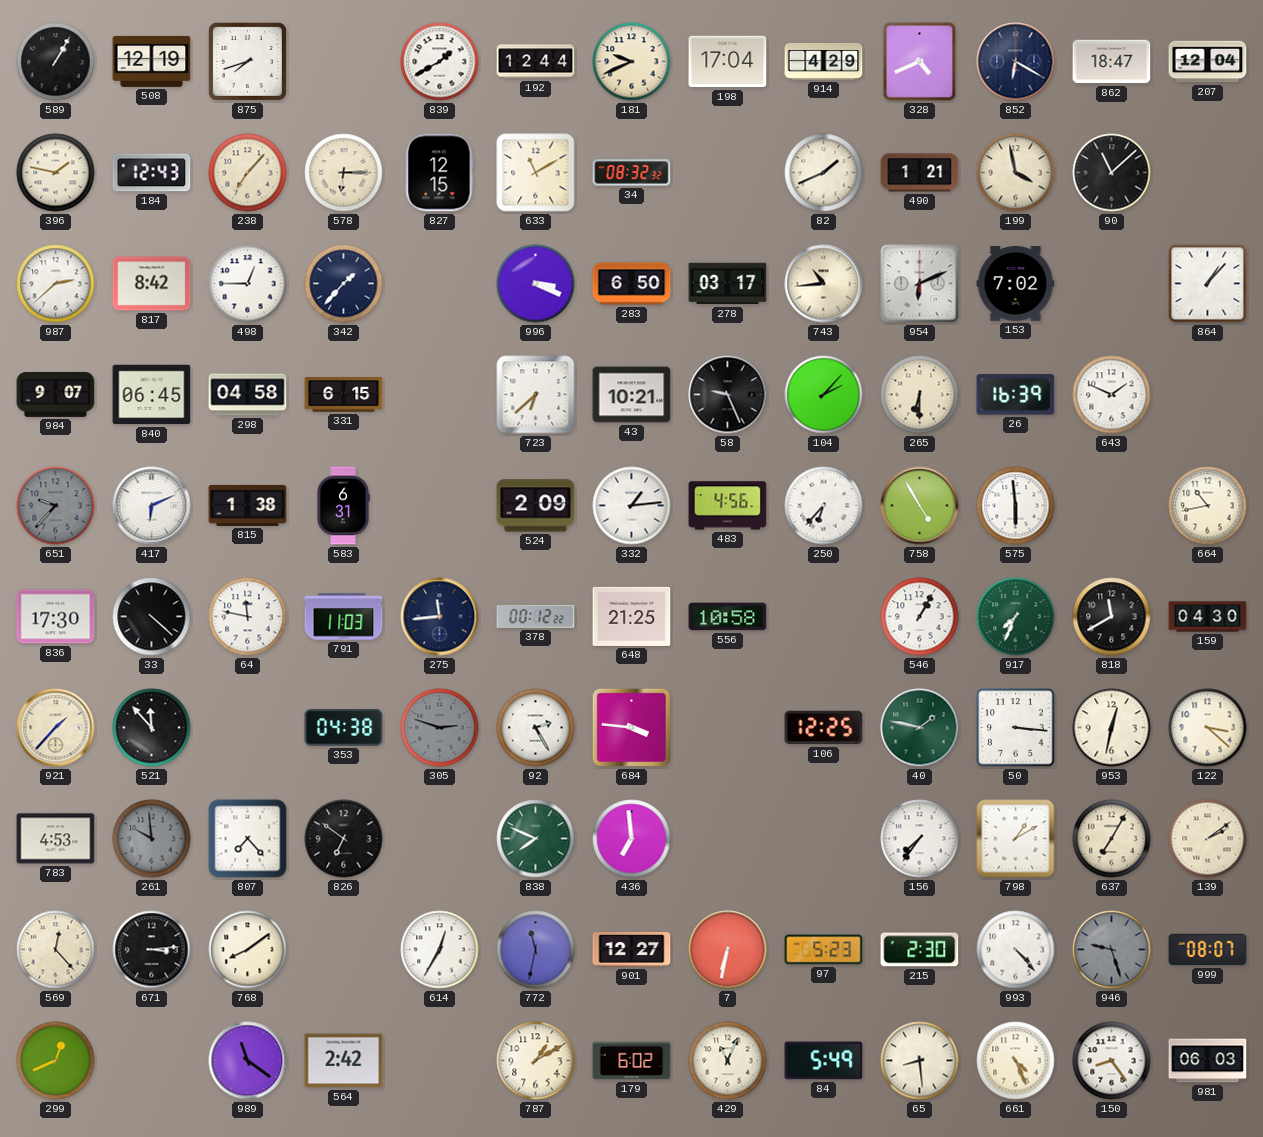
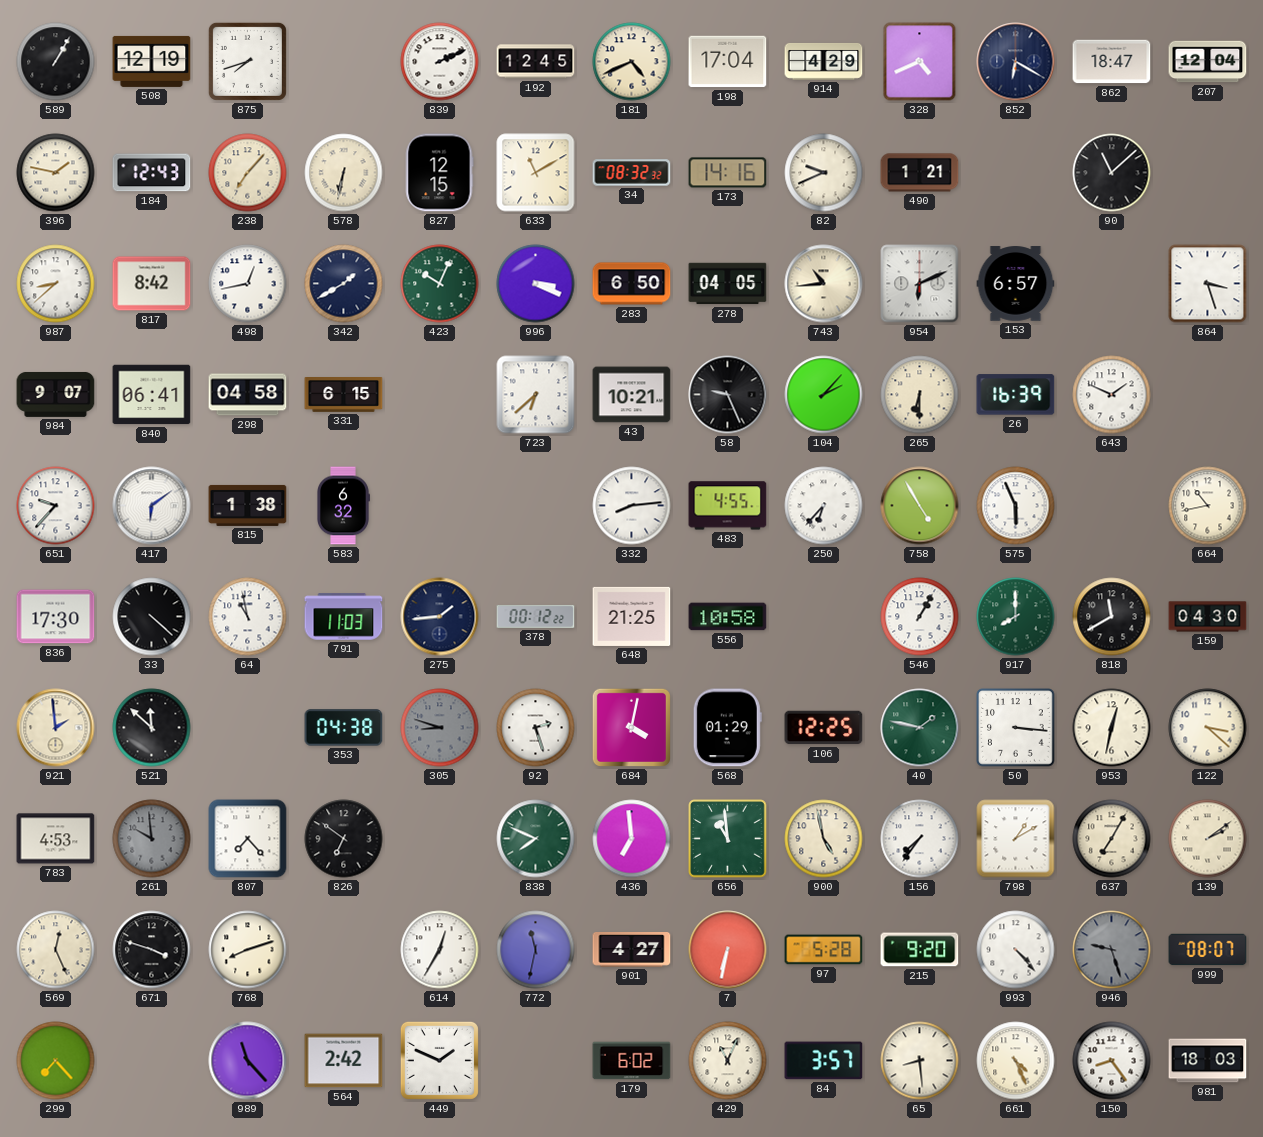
839: 1:40 -> 2:11 (440, 62)
192: 12:44 -> 12:45 (536, 62)
181: 9:41 -> 4:41 (632, 62)
578: 6:15 -> 6:32 (344, 173)
173: none -> 14:16 (728, 173)
82: 1:41 -> 9:41 (824, 173)
199: 3:58 -> none (1016, 173)
987: 2:38 -> 8:38 (56, 284)
498: 12:45 -> 12:43 (248, 284)
342: 1:37 -> 1:40 (344, 284)
423: none -> 10:04 (440, 284)
278: 03:17 -> 04:05 (728, 284)
153: 7:02 -> 6:57 (1016, 284)
864: 1:07 -> 3:27 (1208, 284)
840: 06:45 -> 06:41 (152, 395)
651 dial: grey -> white (56, 506)
417: 6:11 -> 6:09 (152, 506)
583: 6:31 -> 6:32 (344, 506)
524: 2:09 -> none (536, 506)
332: 1:14 -> 8:14 (632, 506)
483: 4:56 -> 4:55 (728, 506)
575: 5:59 -> 5:56 (1016, 506)
64: 11:47 -> 10:58 (248, 617)
275: 11:44 -> 1:44 (440, 617)
917: 7:34 -> 8:00 (1016, 617)
921: 1:37 -> 1:59 (56, 728)
521: 11:53 -> 11:52 (152, 728)
305: 2:48 -> 8:48 (440, 728)
92: 2:25 -> 2:27 (536, 728)
684: 3:46 -> 4:02 (631, 727)
568: none -> 01:29 (727, 728)
656: none -> 10:59 (728, 839)
900: none -> 4:58 (824, 839)
569: 12:23 -> 12:26 (56, 950)
671: 3:14 -> 3:48 (152, 950)
768: 8:09 -> 8:12 (248, 950)
901: 12:27 -> 4:27 (632, 950)
97: 5:23 -> 5:28 (824, 950)
215: 2:30 -> 9:20 (920, 950)
299: 12:41 -> 7:23 (56, 1061)
989: 11:21 -> 11:23 (248, 1061)
449: none -> 1:49 (439, 1060)
787: 1:10 -> none (536, 1061)
84: 5:49 -> 3:57 (824, 1061)
981: 06:03 -> 18:03 (1208, 1061)
